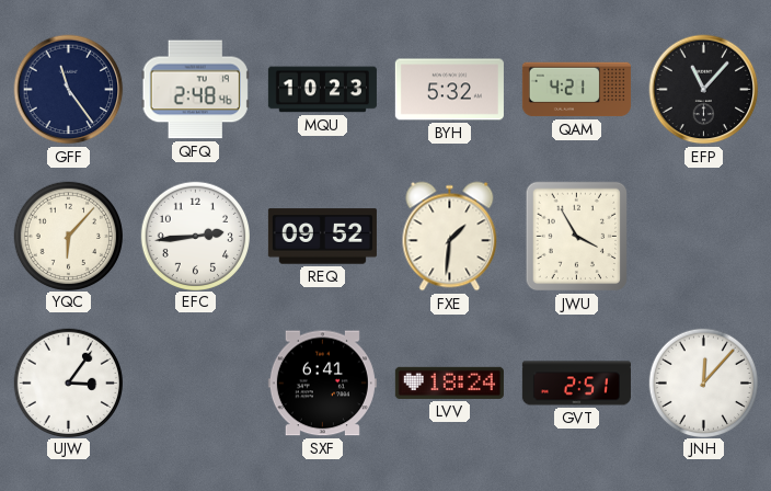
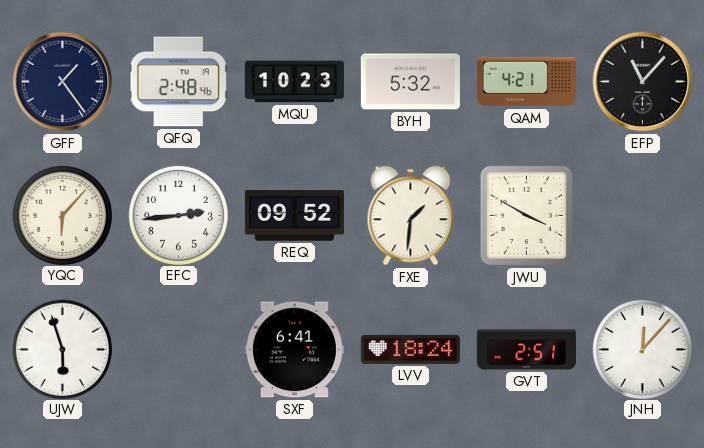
GFF: 11:24 -> 1:24 (63, 82)
JWU: 3:55 -> 3:50 (527, 216)
UJW: 3:06 -> 5:57 (62, 349)
